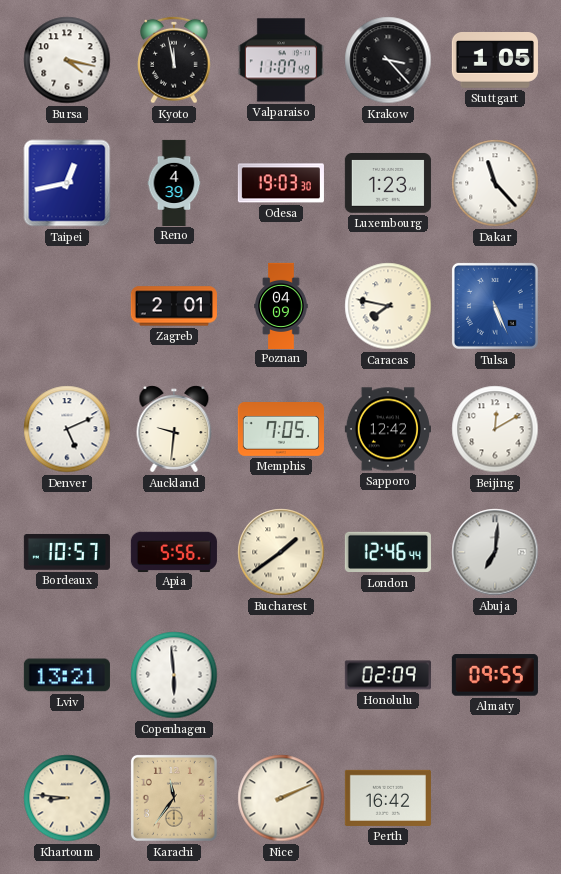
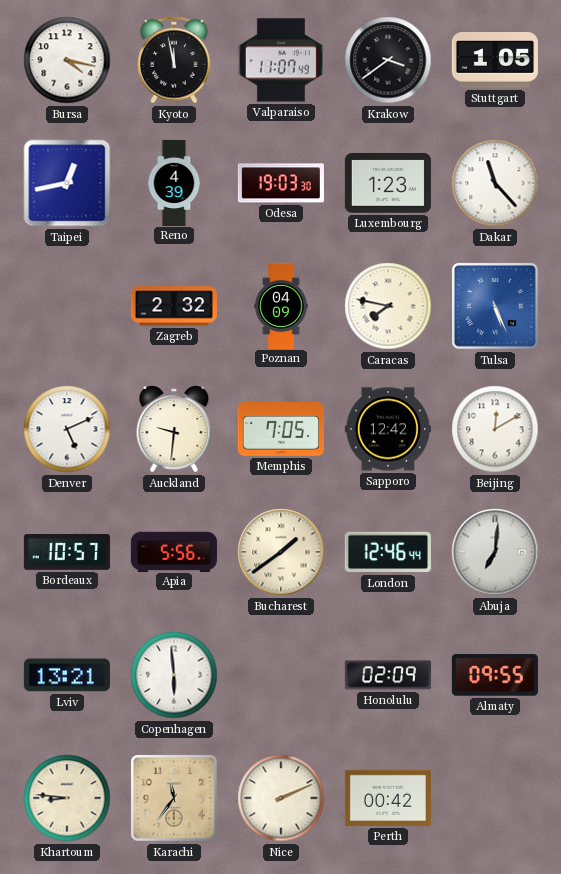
Krakow: 3:23 -> 3:39 (388, 60)
Zagreb: 2:01 -> 2:32 (174, 306)
Perth: 16:42 -> 00:42 (388, 798)
